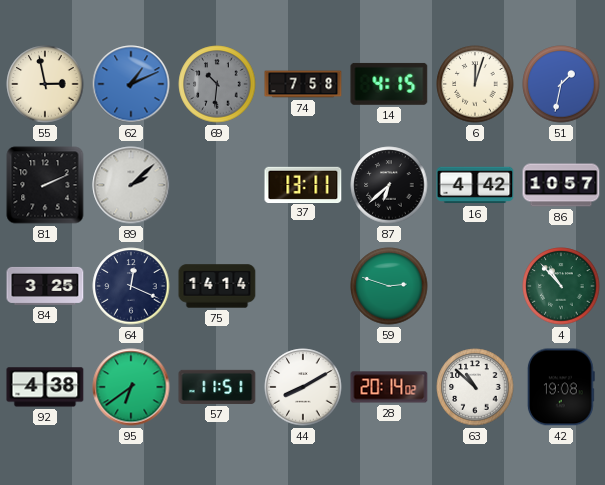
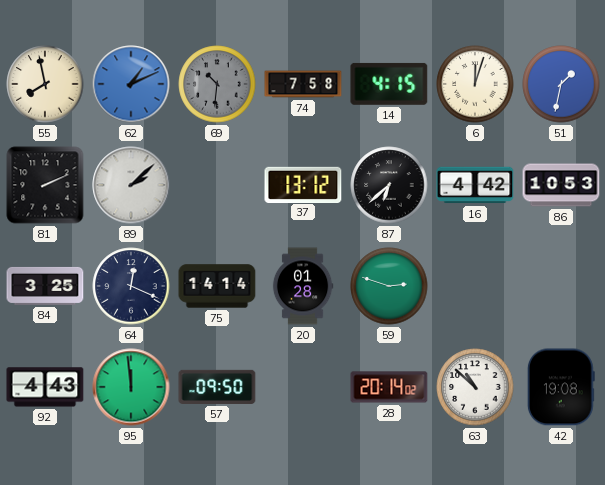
55: 2:58 -> 7:58 (45, 84)
37: 13:11 -> 13:12 (303, 184)
86: 10:57 -> 10:53 (561, 185)
20: none -> 01:28 (303, 286)
4: 10:53 -> none (561, 286)
92: 4:38 -> 4:43 (45, 387)
95: 6:39 -> 11:59 (131, 387)
57: 11:51 -> 09:50 (217, 387)
44: 8:10 -> none (303, 387)
